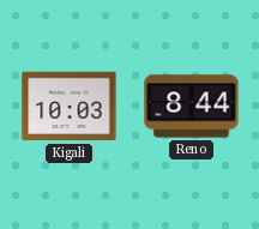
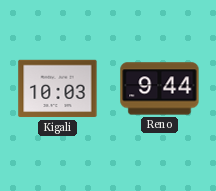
Reno: 8:44 -> 9:44 (160, 89)
